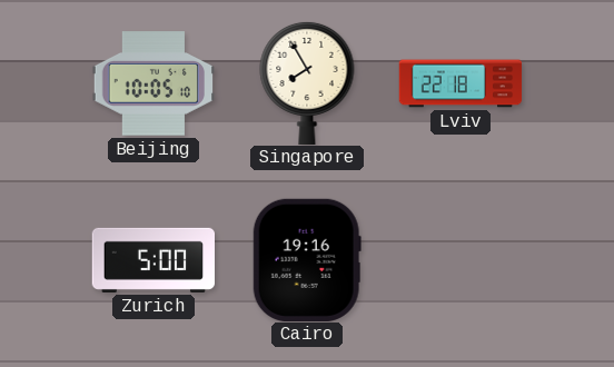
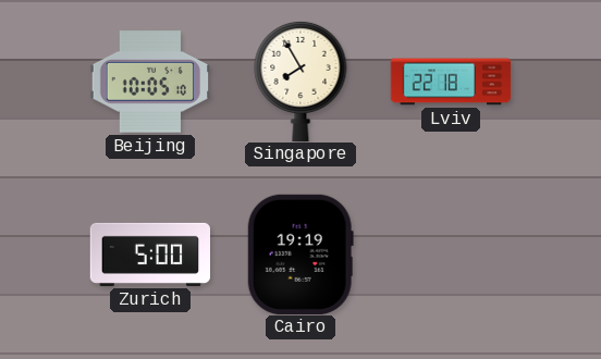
Cairo: 19:16 -> 19:19 (300, 253)
